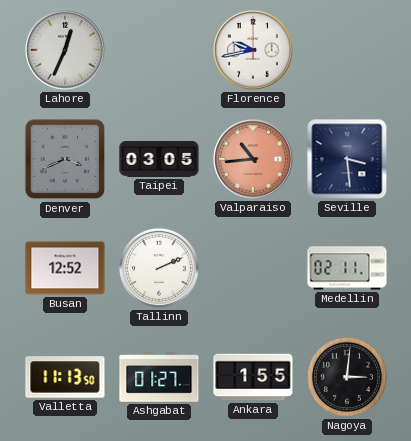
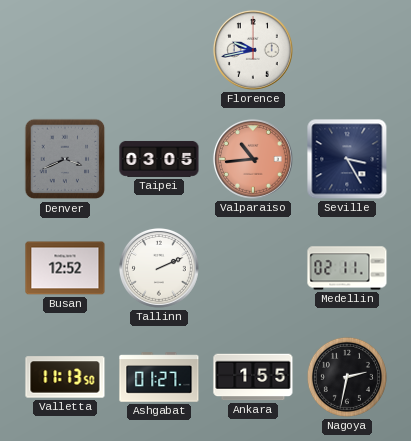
Lahore: 12:34 -> none (65, 50)
Seville: 3:29 -> 3:25 (347, 159)
Nagoya: 3:01 -> 2:32 (347, 377)
